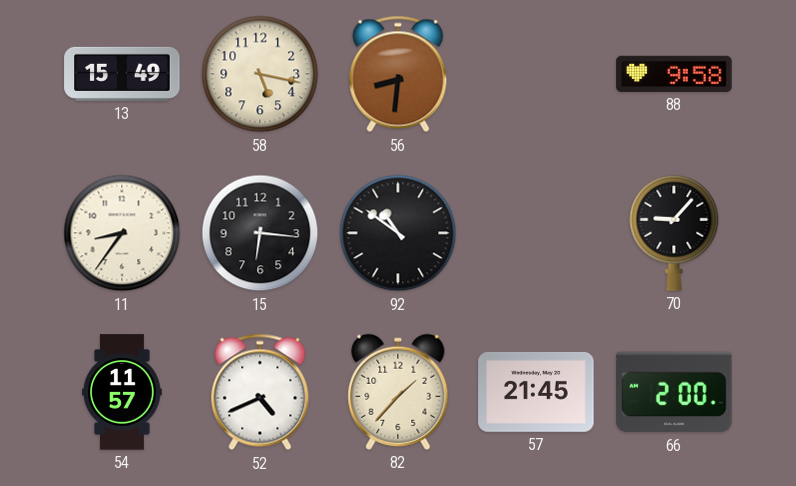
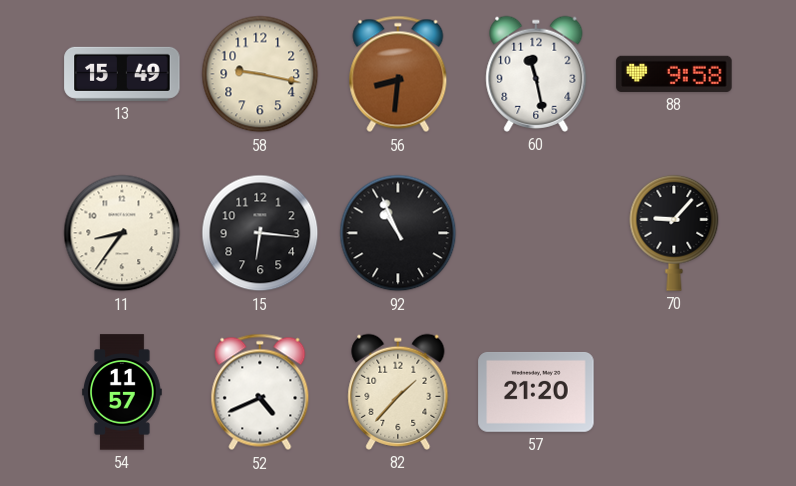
58: 5:17 -> 9:17 (260, 74)
60: none -> 11:28 (536, 74)
92: 10:51 -> 10:56 (398, 233)
57: 21:45 -> 21:20 (536, 392)
66: 2:00 -> none (674, 392)
